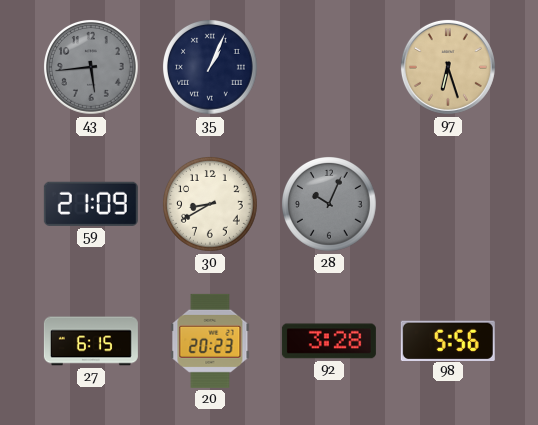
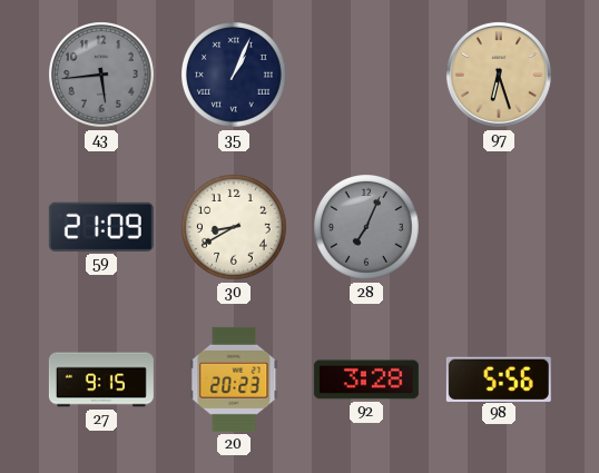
28: 10:04 -> 7:04 (367, 228)
27: 6:15 -> 9:15 (101, 380)
